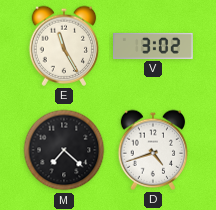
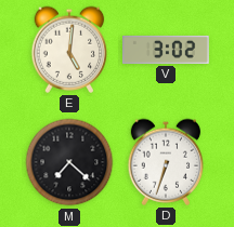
E: 11:25 -> 5:01 (69, 50)
D: 4:42 -> 6:33 (166, 162)
